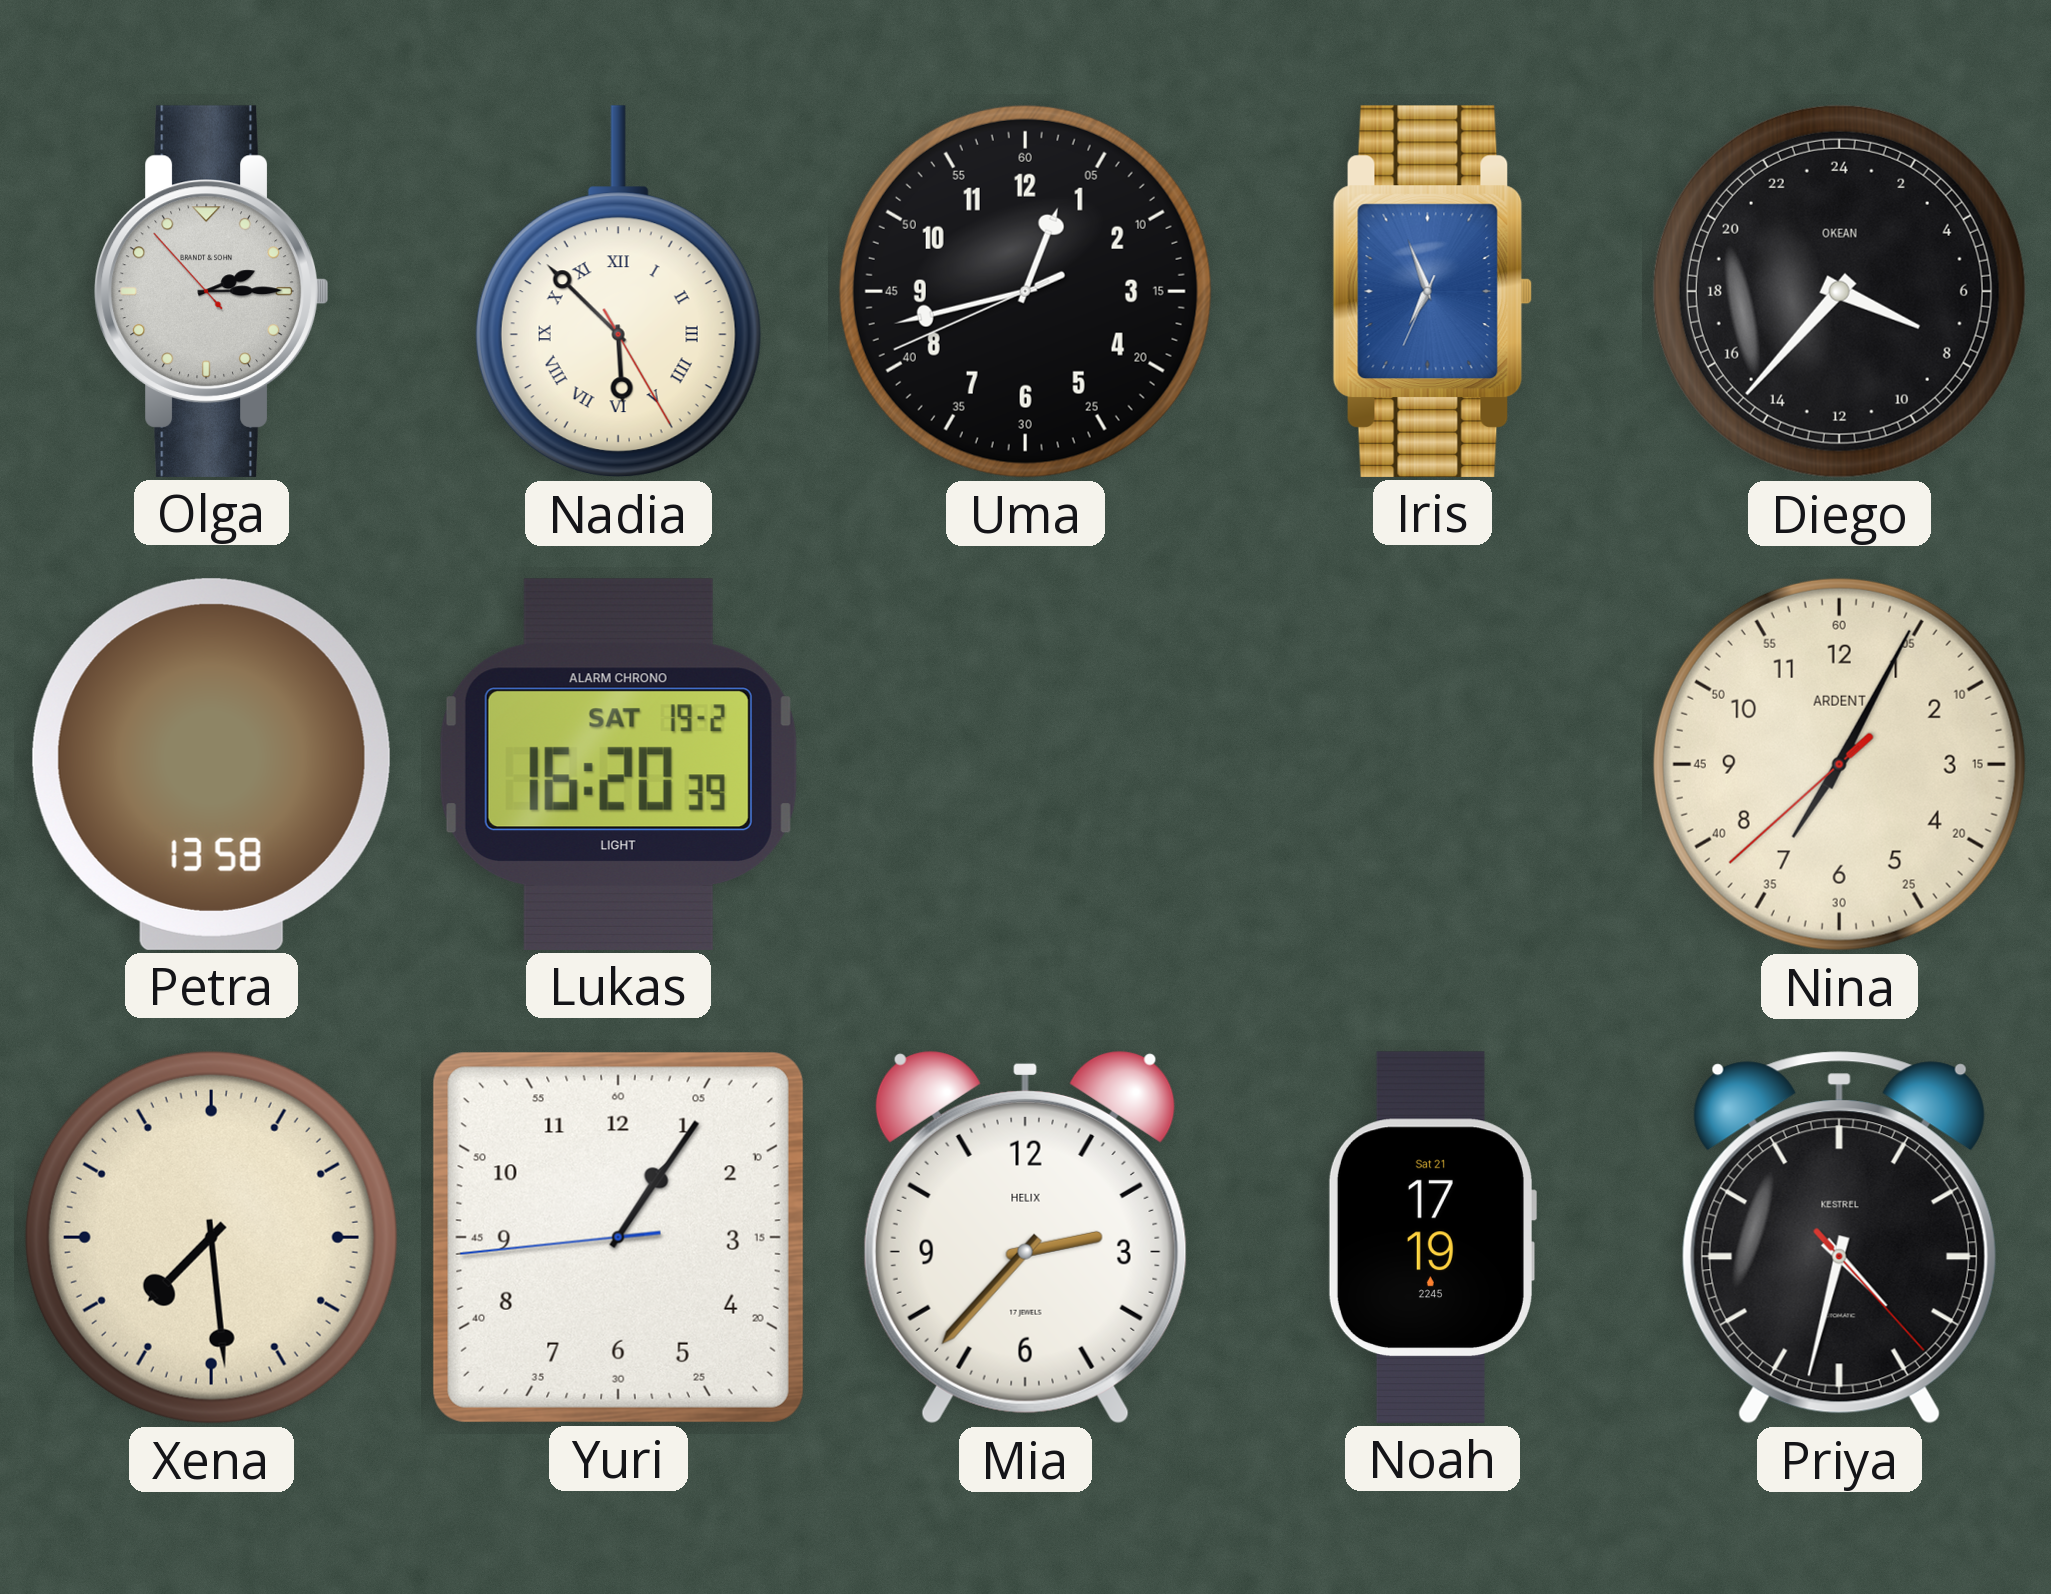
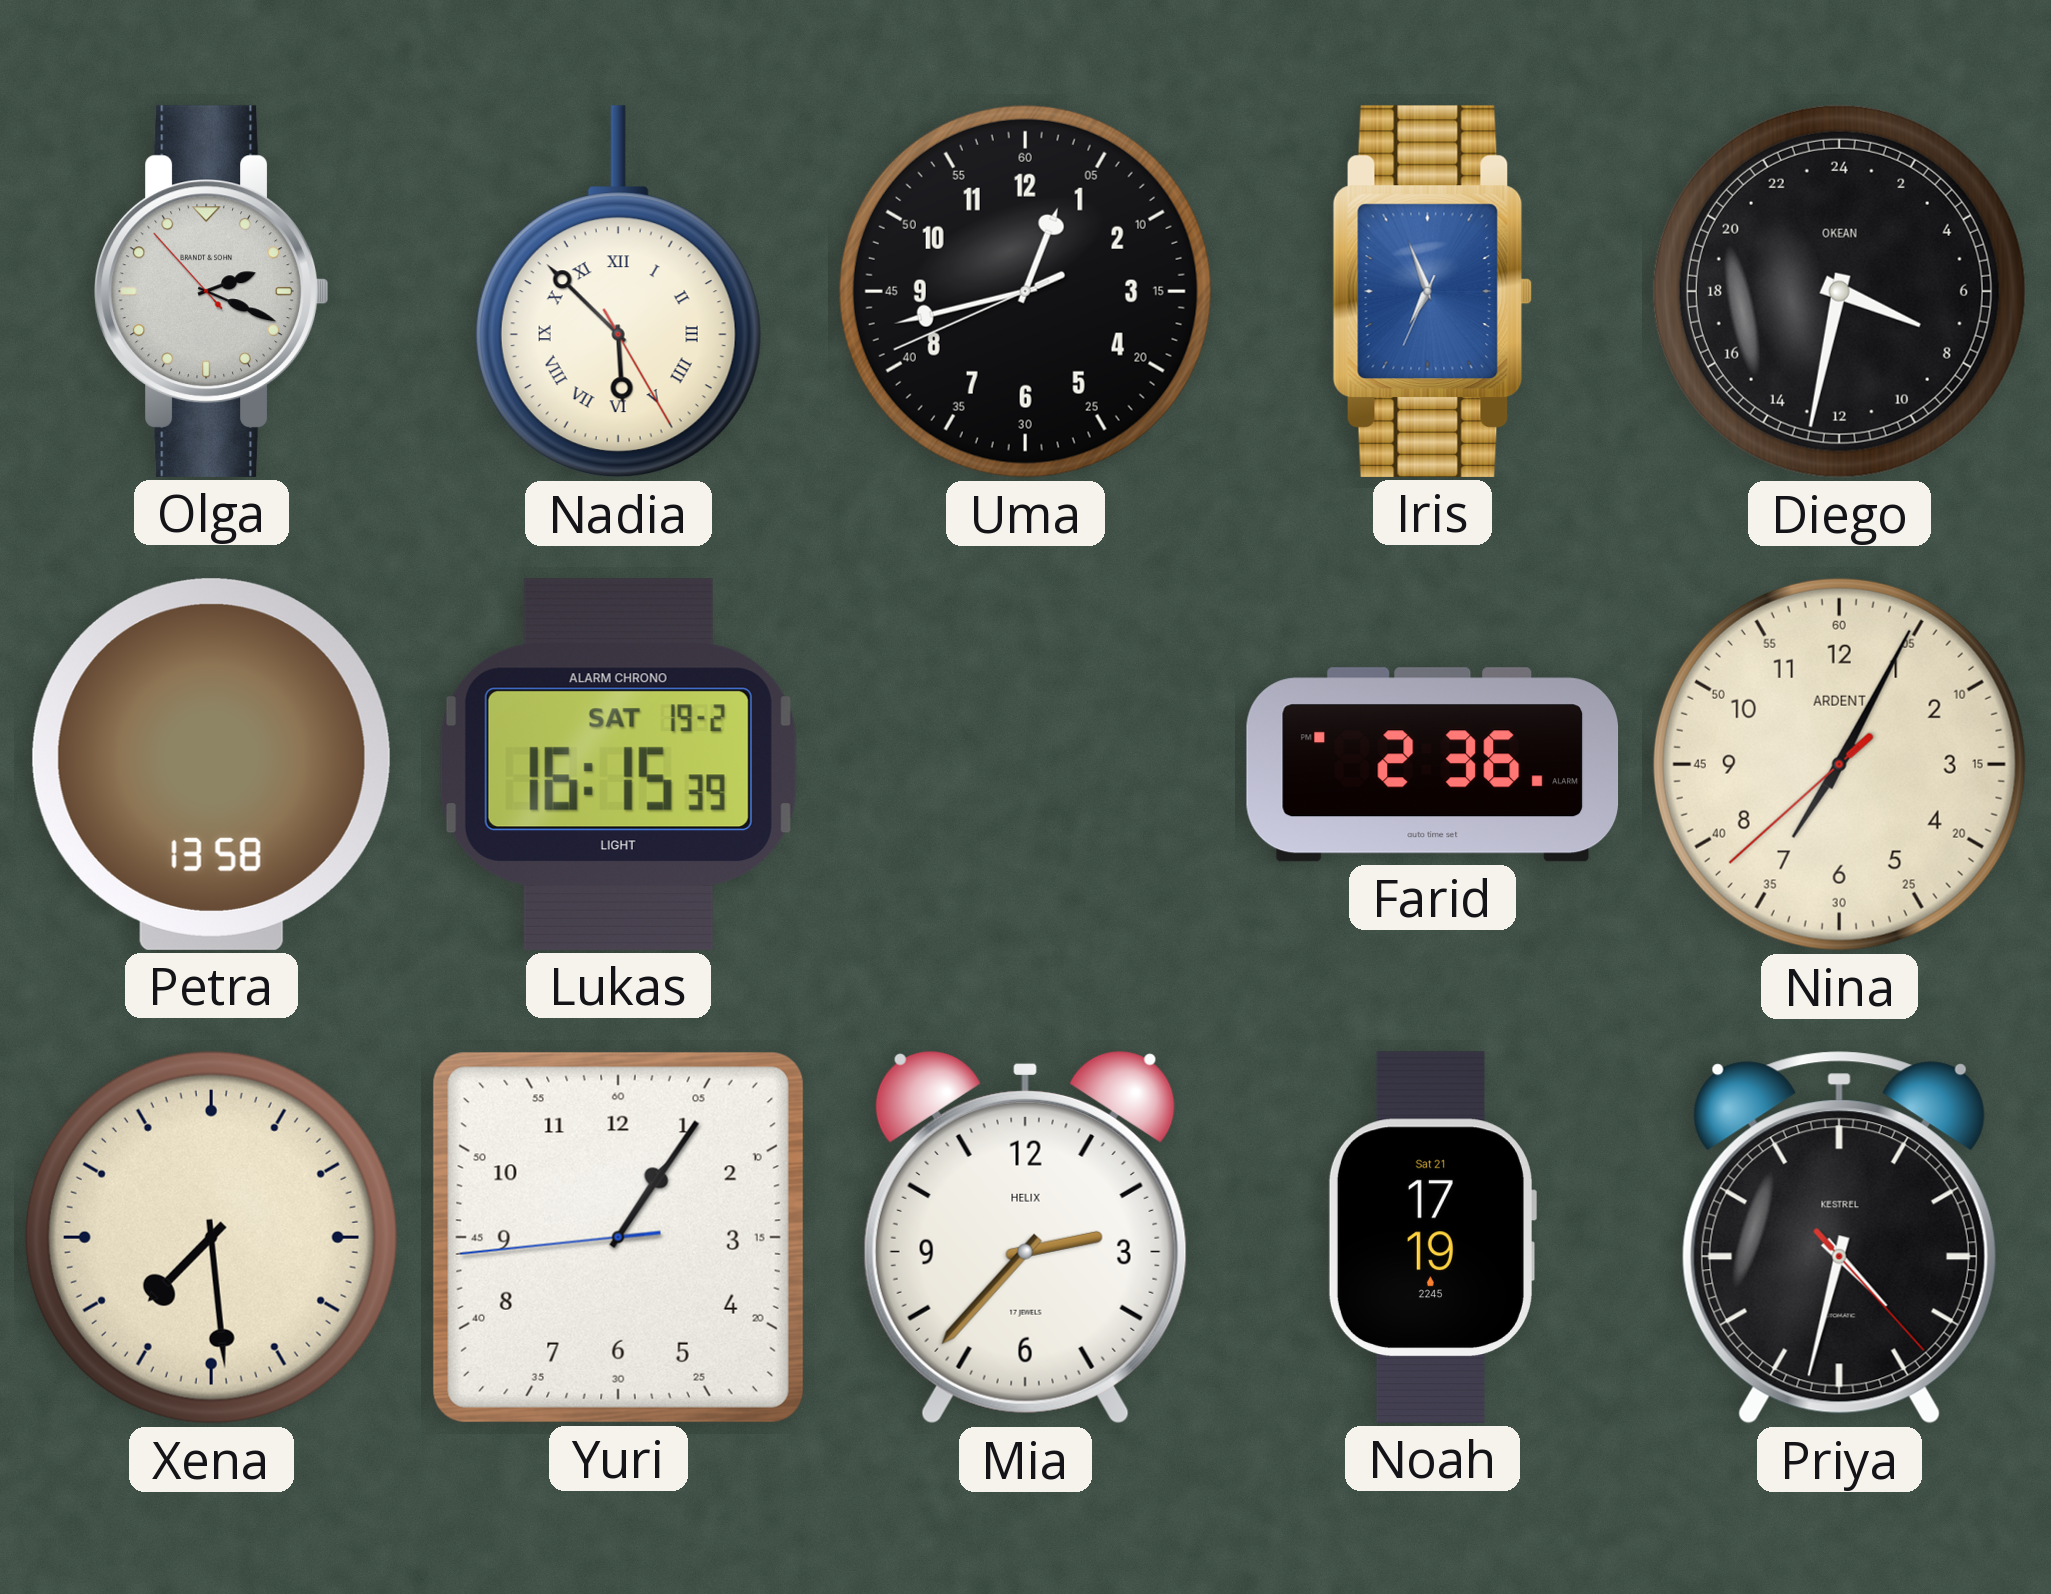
Olga: 2:14 -> 2:18 (212, 291)
Diego: 7:37 -> 7:32 (1839, 291)
Lukas: 16:20 -> 16:15 (618, 764)
Farid: none -> 2:36 (1433, 765)
